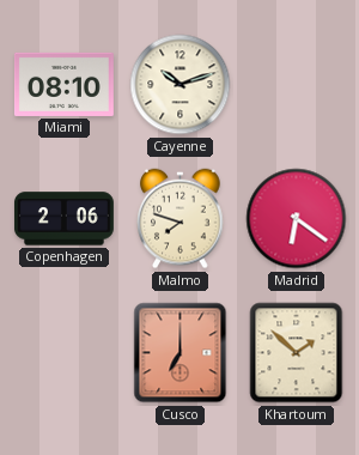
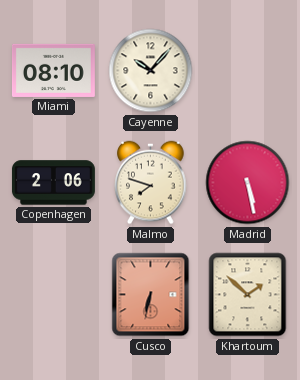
Cayenne: 10:12 -> 10:07 (151, 71)
Madrid: 6:21 -> 5:28 (248, 183)
Cusco: 7:00 -> 6:32 (151, 295)
